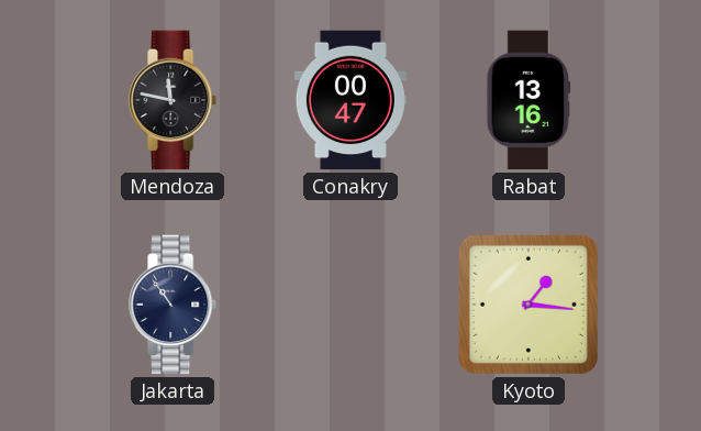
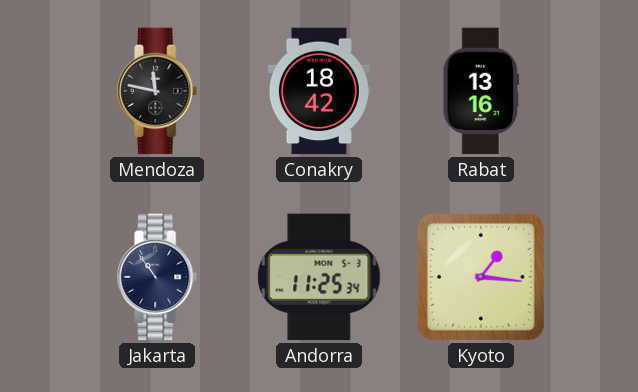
Conakry: 00:47 -> 18:42 (319, 91)
Andorra: none -> 11:25 (319, 277)
